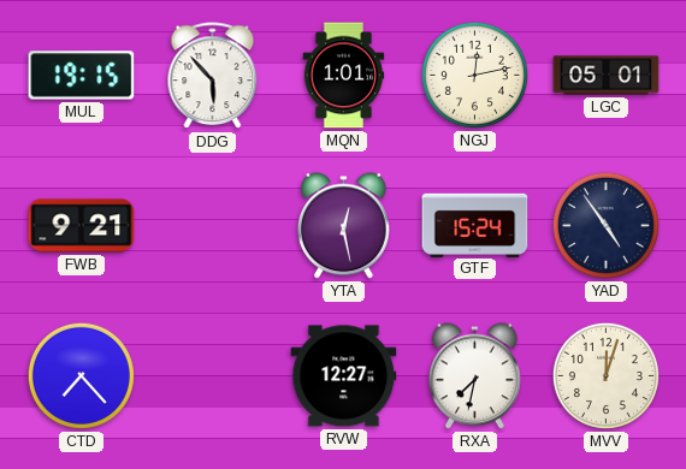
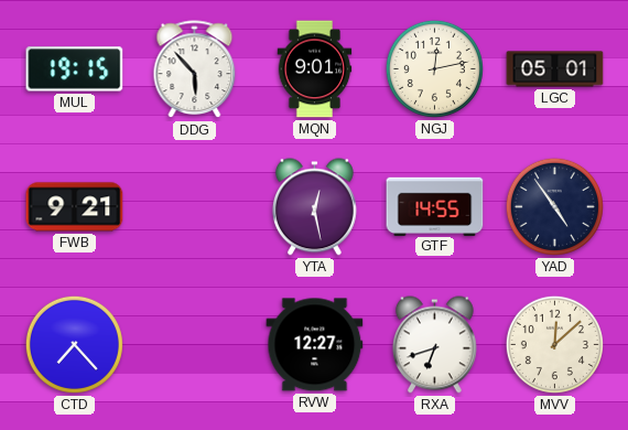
MQN: 1:01 -> 9:01 (315, 69)
GTF: 15:24 -> 14:55 (435, 206)
RXA: 7:32 -> 6:42 (434, 345)
MVV: 12:03 -> 12:08 (554, 344)
